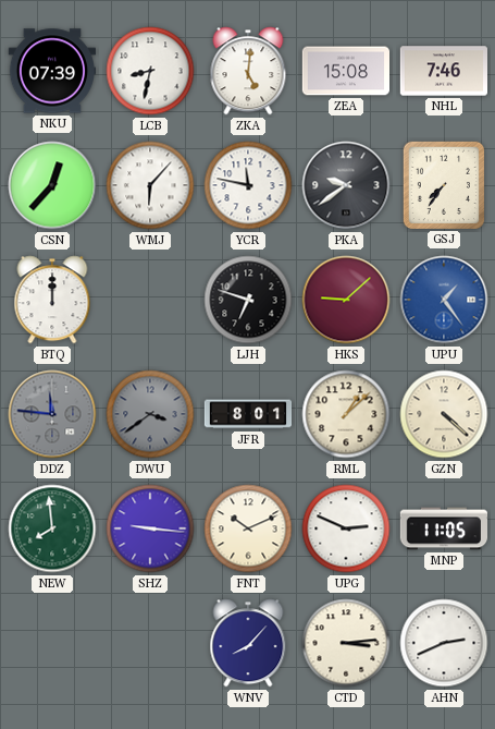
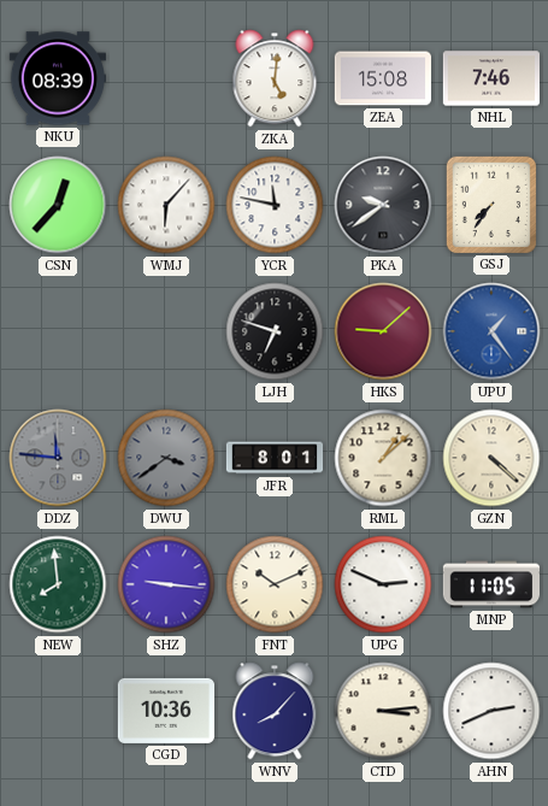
NKU: 07:39 -> 08:39 (57, 78)
LCB: 8:32 -> none (150, 71)
BTQ: 12:00 -> none (52, 300)
CGD: none -> 10:36 (165, 711)
